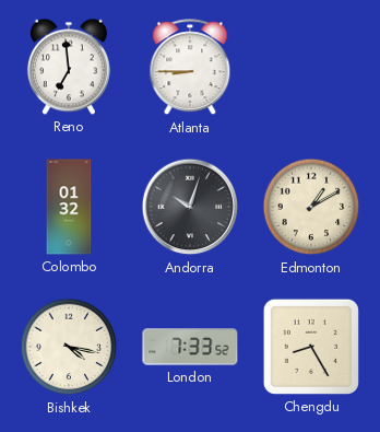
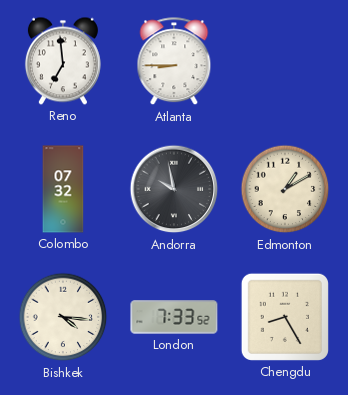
Colombo: 01:32 -> 07:32 (63, 189)
Andorra: 10:03 -> 9:58 (174, 189)
Bishkek: 4:17 -> 4:16 (63, 317)
